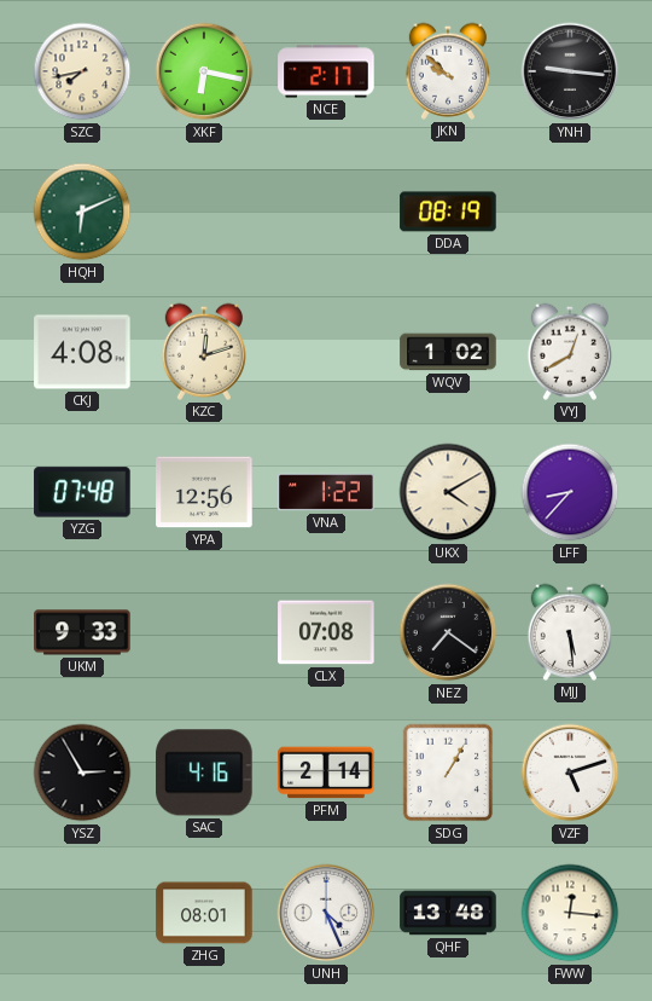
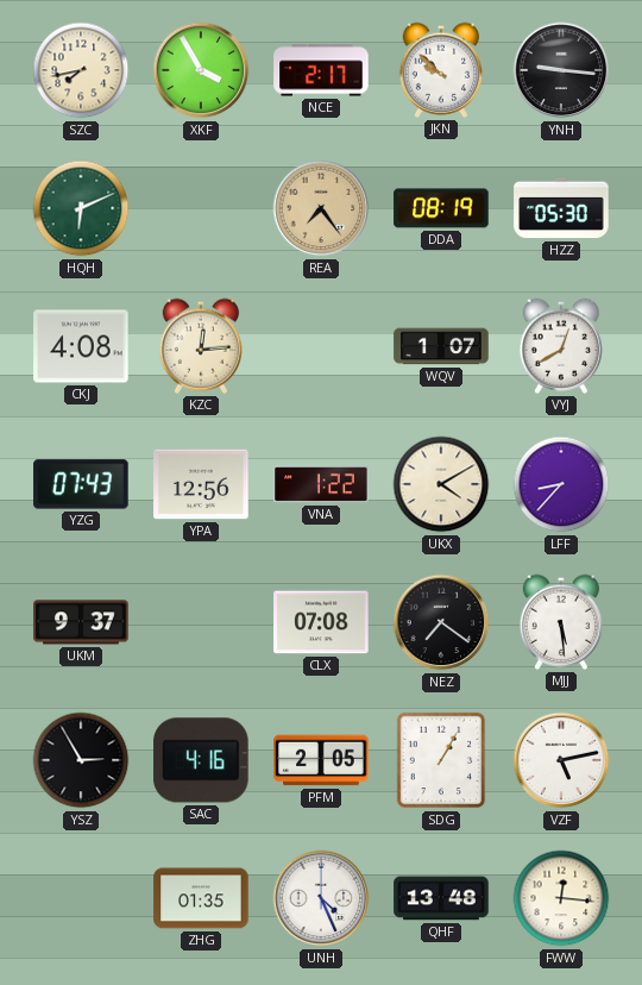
XKF: 6:17 -> 3:55 (201, 70)
REA: none -> 7:24 (321, 208)
HZZ: none -> 05:30 (561, 208)
KZC: 12:12 -> 12:14 (200, 346)
WQV: 1:02 -> 1:07 (441, 346)
YZG: 07:48 -> 07:43 (81, 484)
UKM: 9:33 -> 9:37 (81, 622)
PFM: 2:14 -> 2:05 (321, 760)
VZF: 5:12 -> 5:13 (561, 760)
ZHG: 08:01 -> 01:35 (201, 898)
